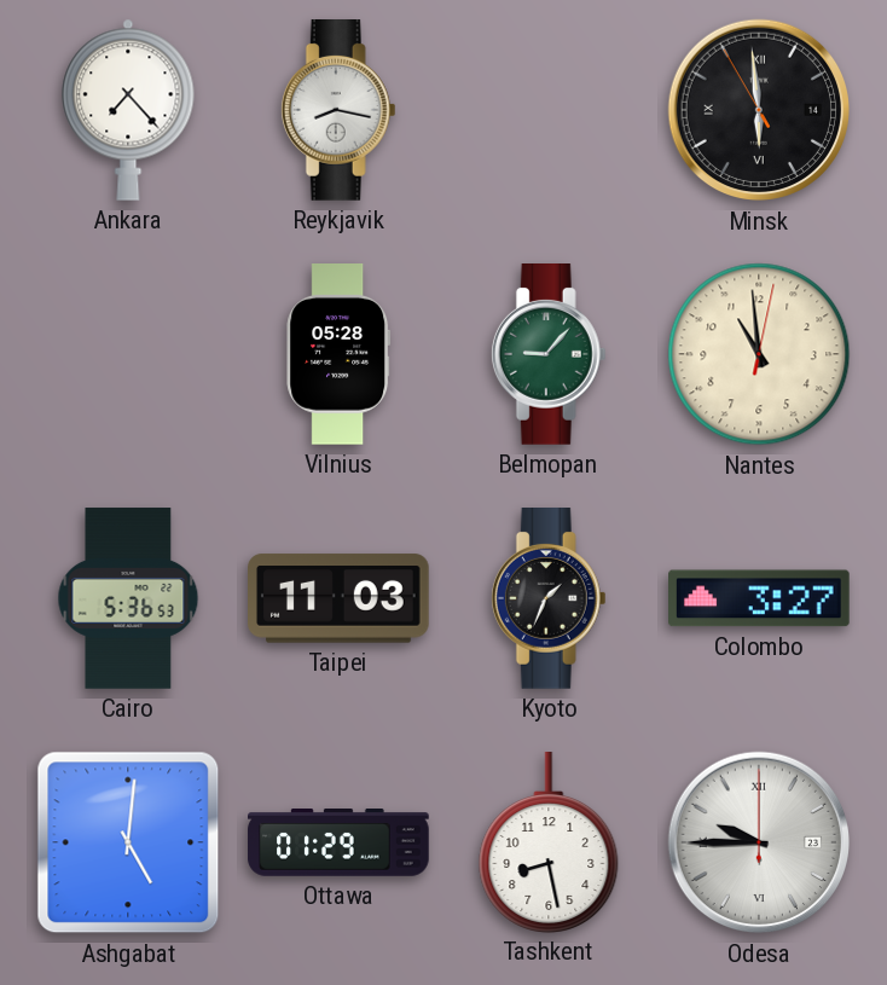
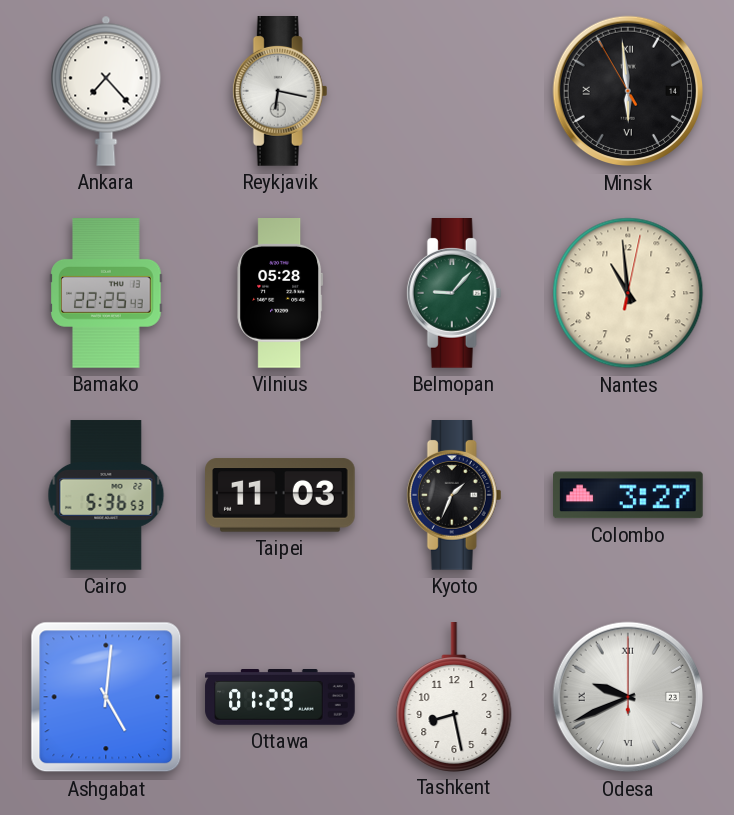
Reykjavik: 8:17 -> 6:17 (280, 92)
Bamako: none -> 22:25 (106, 293)
Odesa: 9:45 -> 9:41 (628, 697)
